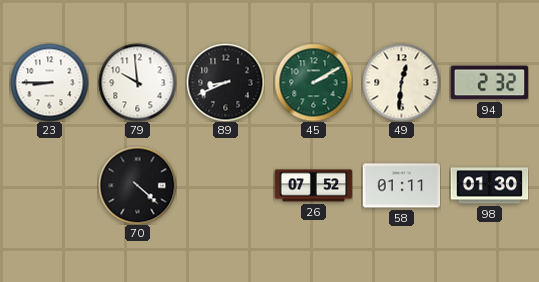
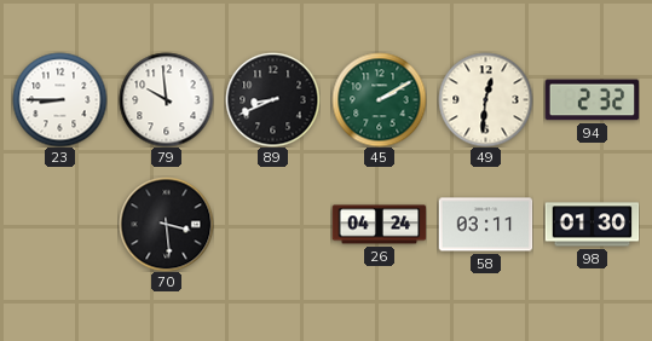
70: 4:22 -> 3:29 (166, 224)
26: 07:52 -> 04:24 (379, 225)
58: 01:11 -> 03:11 (485, 225)
